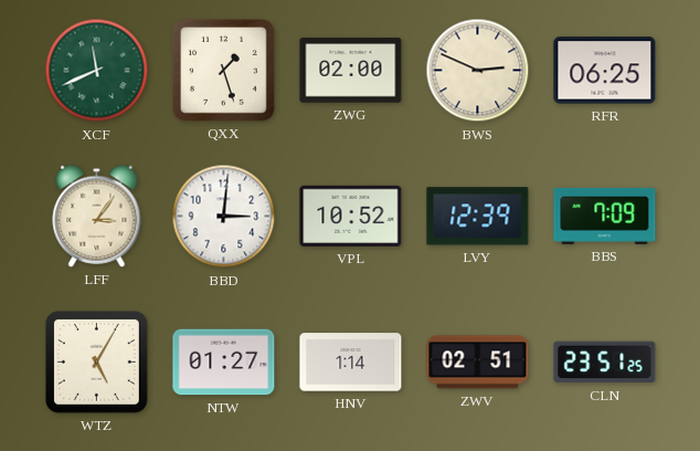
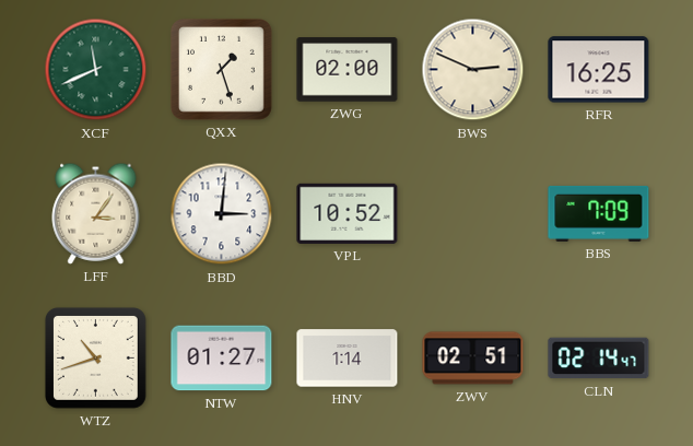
RFR: 06:25 -> 16:25 (599, 70)
LVY: 12:39 -> none (478, 217)
WTZ: 5:05 -> 10:42 (95, 357)
CLN: 23:51 -> 02:14 (599, 359)
